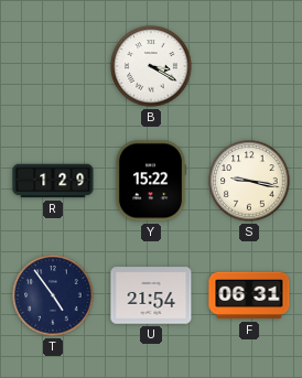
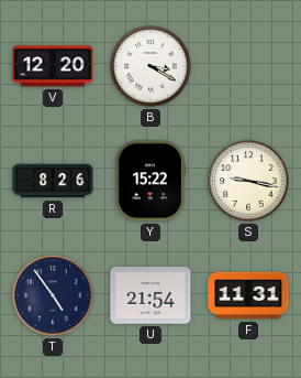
V: none -> 12:20 (53, 66)
R: 1:29 -> 8:26 (53, 181)
F: 06:31 -> 11:31 (248, 295)
